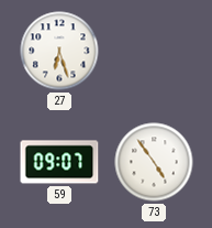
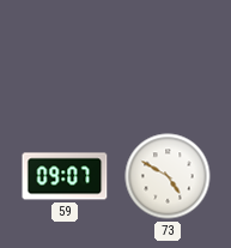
27: 6:27 -> none (59, 51)
73: 4:54 -> 4:50 (168, 176)
